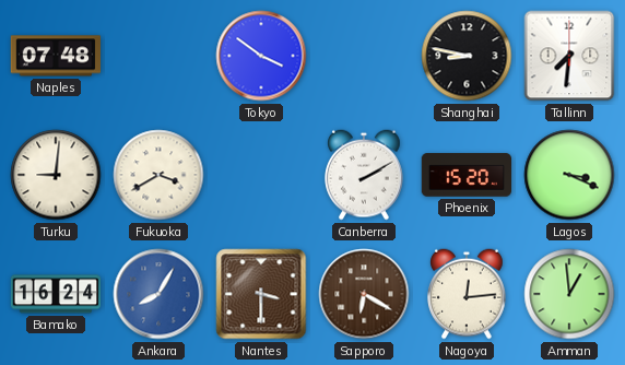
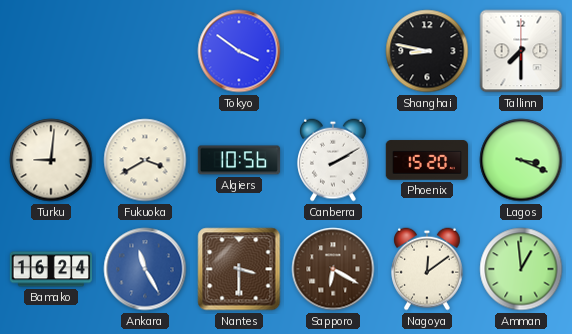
Naples: 07:48 -> none (56, 56)
Tallinn: 7:31 -> 7:30 (521, 51)
Algiers: none -> 10:56 (239, 160)
Ankara: 8:05 -> 11:25 (145, 269)
Nagoya: 12:14 -> 12:09 (428, 269)
